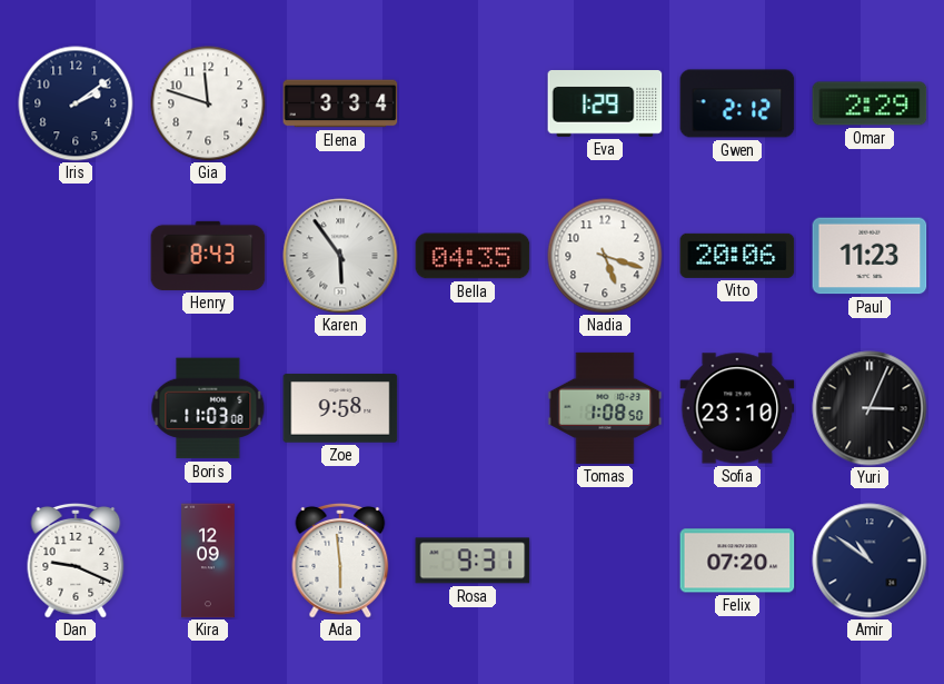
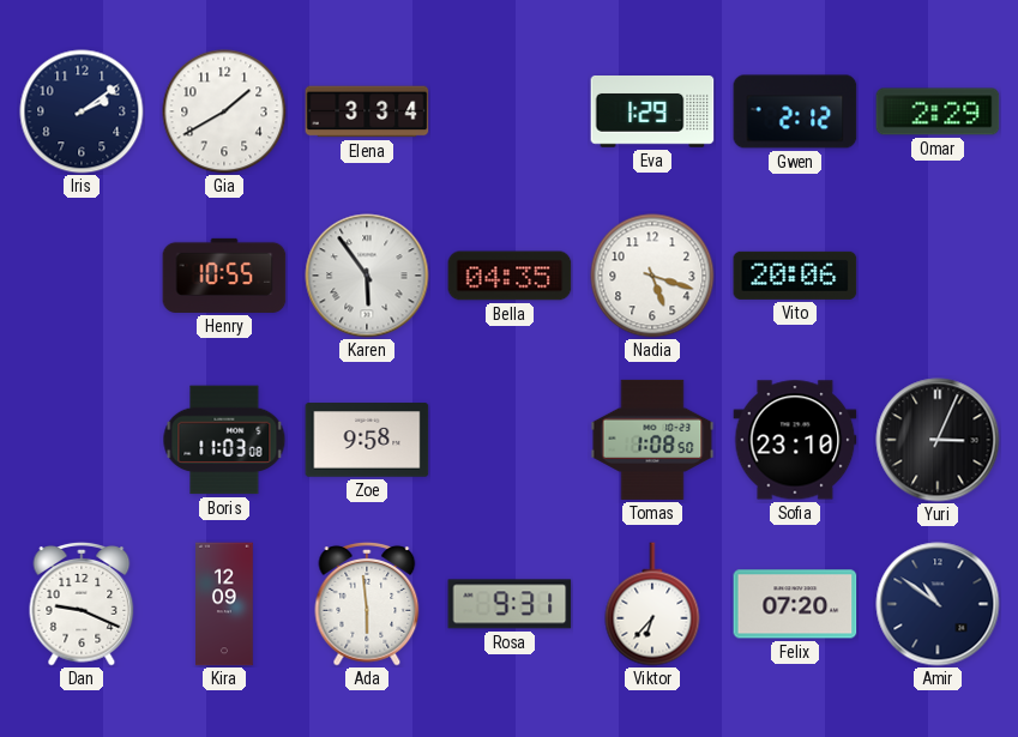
Gia: 11:48 -> 1:40 (224, 111)
Henry: 8:43 -> 10:55 (224, 276)
Paul: 11:23 -> none (870, 256)
Viktor: none -> 6:37 (652, 604)
